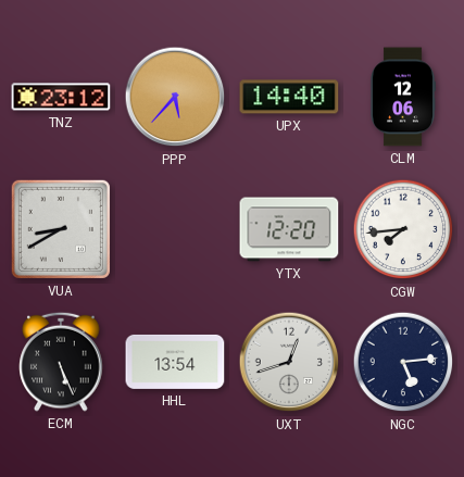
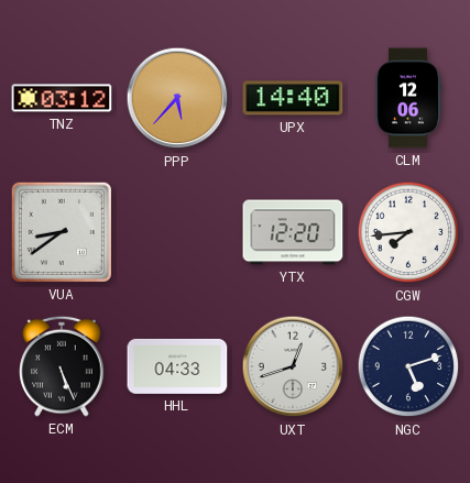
TNZ: 23:12 -> 03:12 (62, 98)
VUA: 8:40 -> 8:39 (62, 232)
HHL: 13:54 -> 04:33 (177, 366)
NGC: 5:14 -> 5:12 (408, 366)
